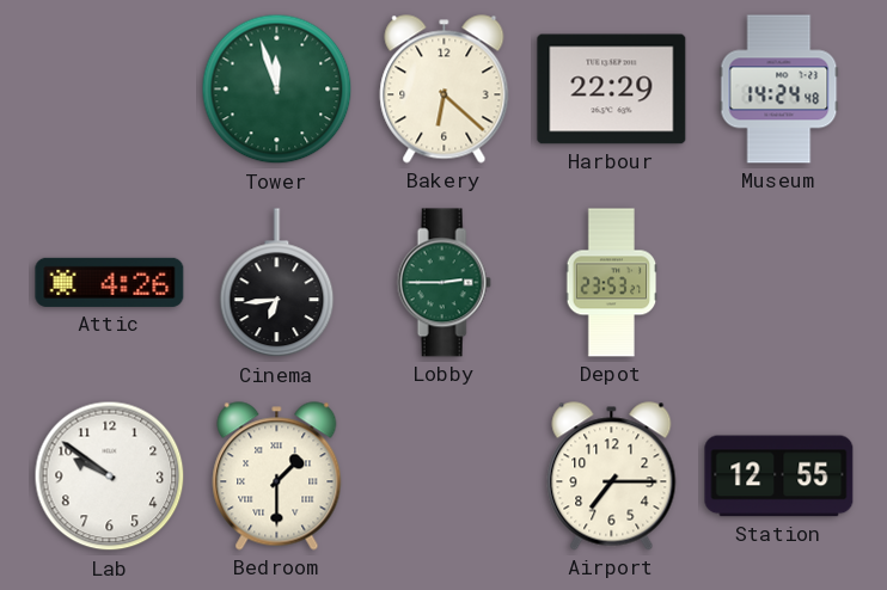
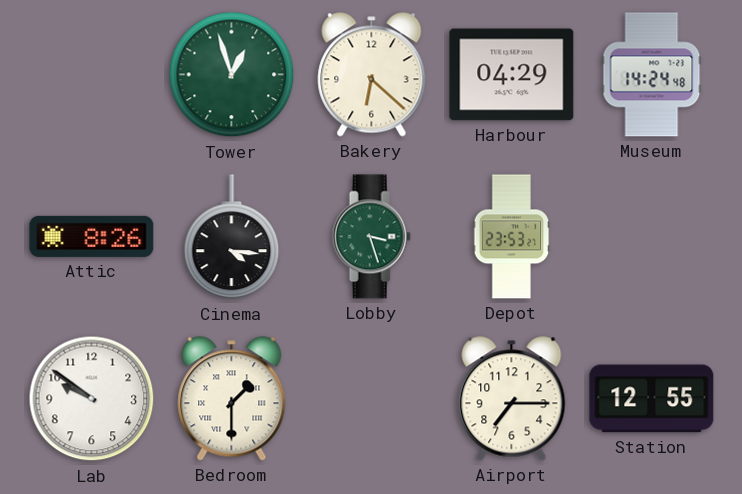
Tower: 11:57 -> 12:57 (232, 75)
Harbour: 22:29 -> 04:29 (512, 75)
Attic: 4:26 -> 8:26 (92, 236)
Cinema: 6:44 -> 4:16 (232, 237)
Lobby: 2:45 -> 3:27 (371, 237)
